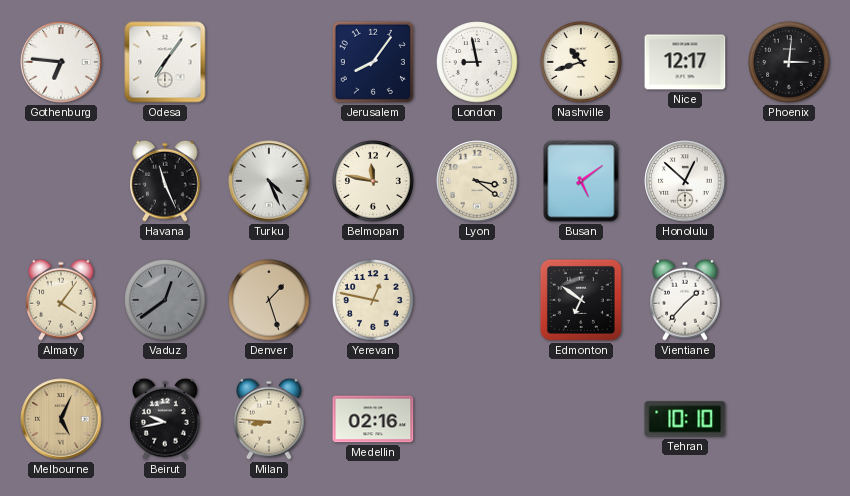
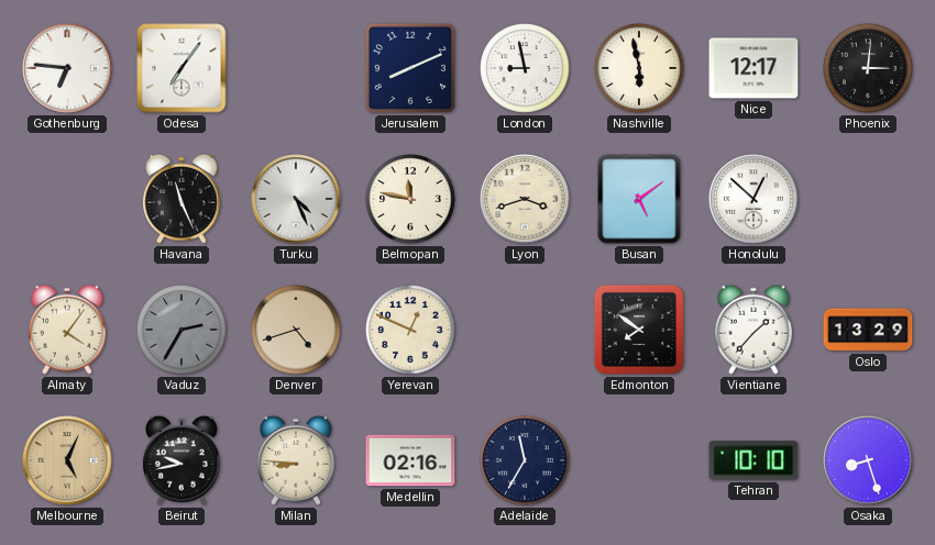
Jerusalem: 8:06 -> 8:11 (410, 68)
Nashville: 10:42 -> 5:58 (639, 68)
Lyon: 3:21 -> 3:42 (525, 199)
Vaduz: 12:39 -> 2:35 (182, 330)
Denver: 1:27 -> 4:42 (296, 330)
Yerevan: 12:47 -> 12:49 (410, 330)
Edmonton: 6:51 -> 7:51 (639, 330)
Oslo: none -> 13:29 (868, 330)
Adelaide: none -> 11:35 (525, 460)
Osaka: none -> 8:27 (868, 460)
